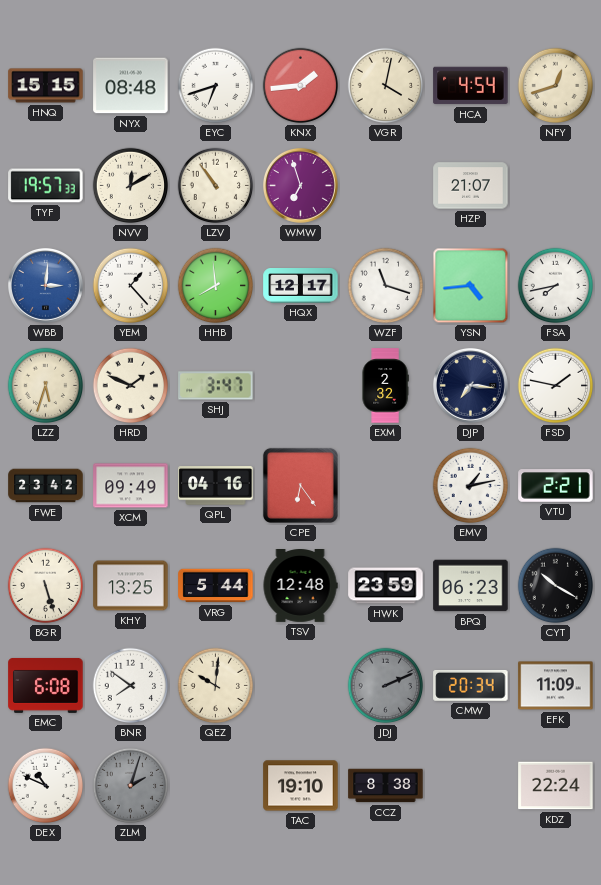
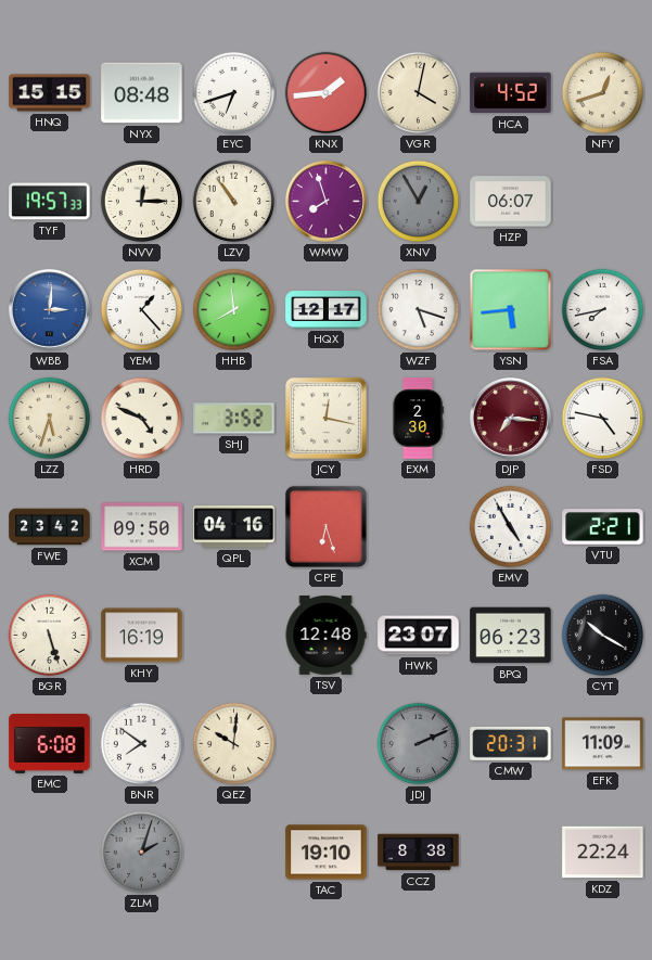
HCA: 4:54 -> 4:52 (511, 93)
NVV: 12:10 -> 12:15 (142, 202)
WMW: 6:57 -> 7:57 (325, 201)
XNV: none -> 12:55 (419, 202)
HZP: 21:07 -> 06:07 (511, 202)
WZF: 11:18 -> 5:18 (419, 310)
YSN: 4:44 -> 5:44 (511, 310)
HRD: 1:49 -> 4:49 (142, 419)
SHJ: 3:47 -> 3:52 (234, 419)
JCY: none -> 12:17 (325, 418)
EXM: 2:32 -> 2:30 (418, 419)
DJP dial: navy -> burgundy (510, 418)
FSD: 1:47 -> 4:47 (603, 419)
XCM: 09:49 -> 09:50 (142, 527)
CPE: 6:24 -> 6:27 (325, 526)
EMV: 1:13 -> 4:55 (511, 527)
KHY: 13:25 -> 16:19 (142, 636)
VRG: 5:44 -> none (216, 586)
HWK: 23:59 -> 23:07 (419, 636)
CMW: 20:34 -> 20:31 (511, 743)
DEX: 10:49 -> none (46, 786)
